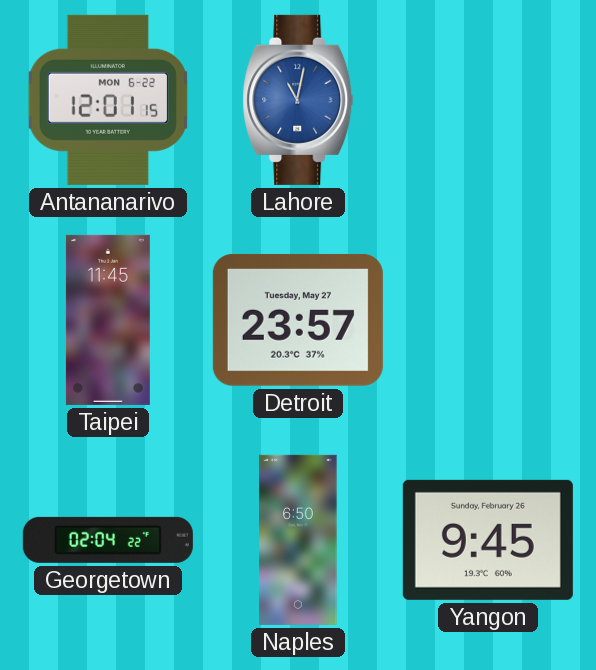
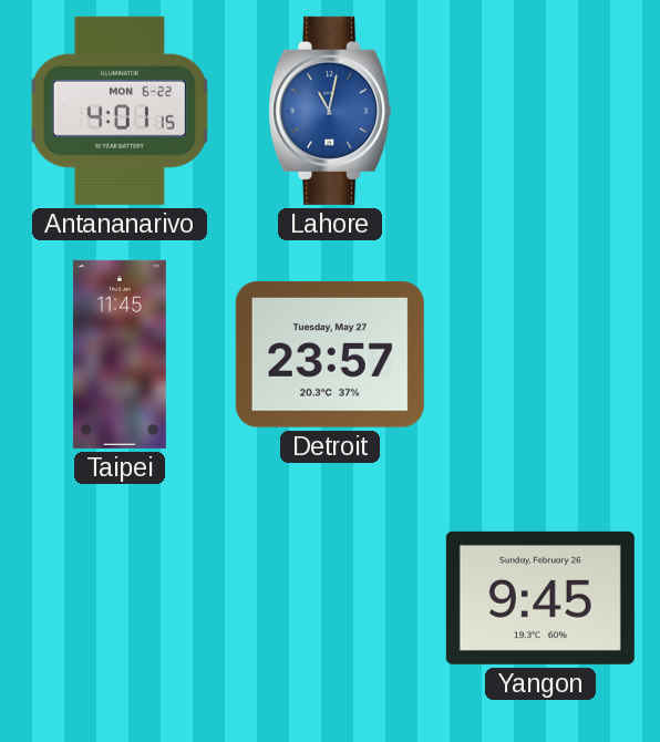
Antananarivo: 12:01 -> 4:01 (120, 111)
Georgetown: 02:04 -> none (108, 540)
Naples: 6:50 -> none (298, 540)
